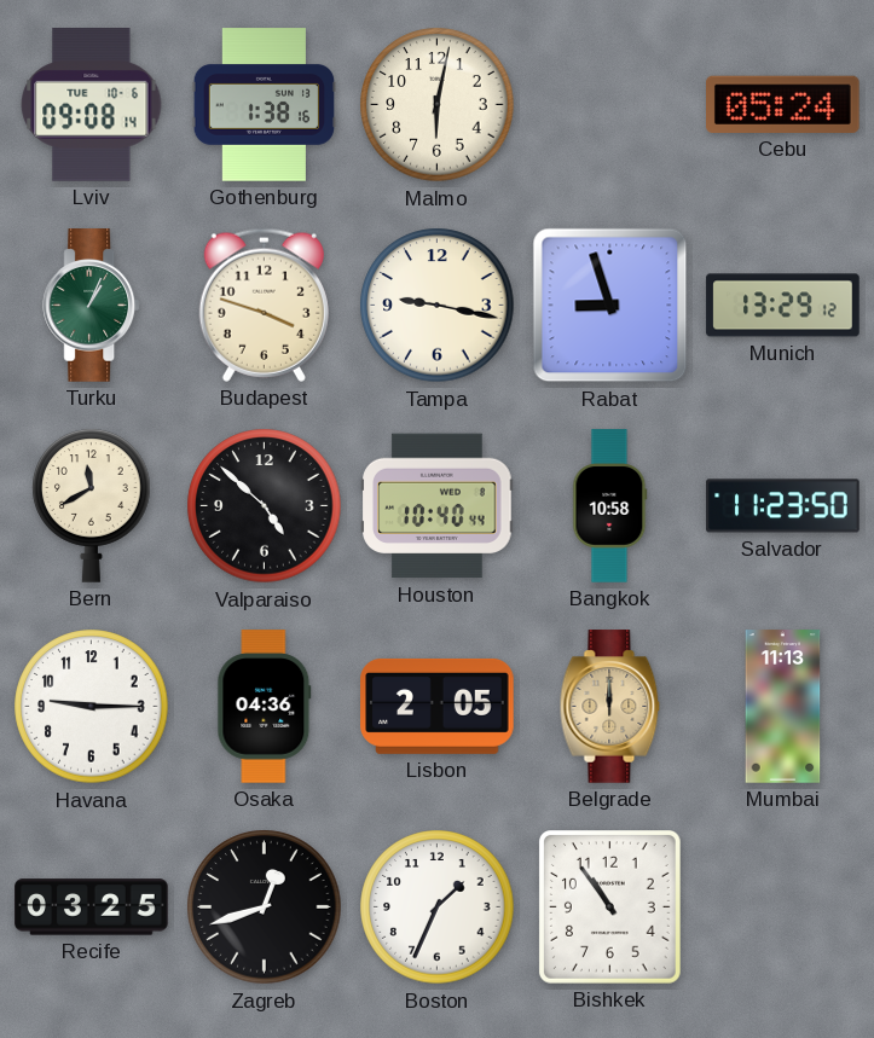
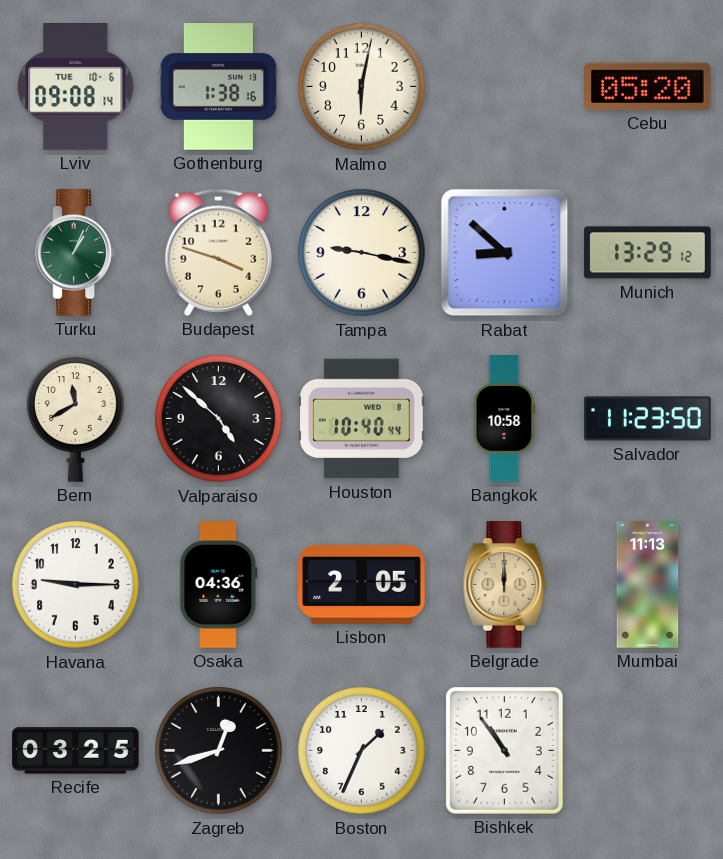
Cebu: 05:24 -> 05:20 (648, 86)
Rabat: 8:57 -> 8:52 (505, 253)
